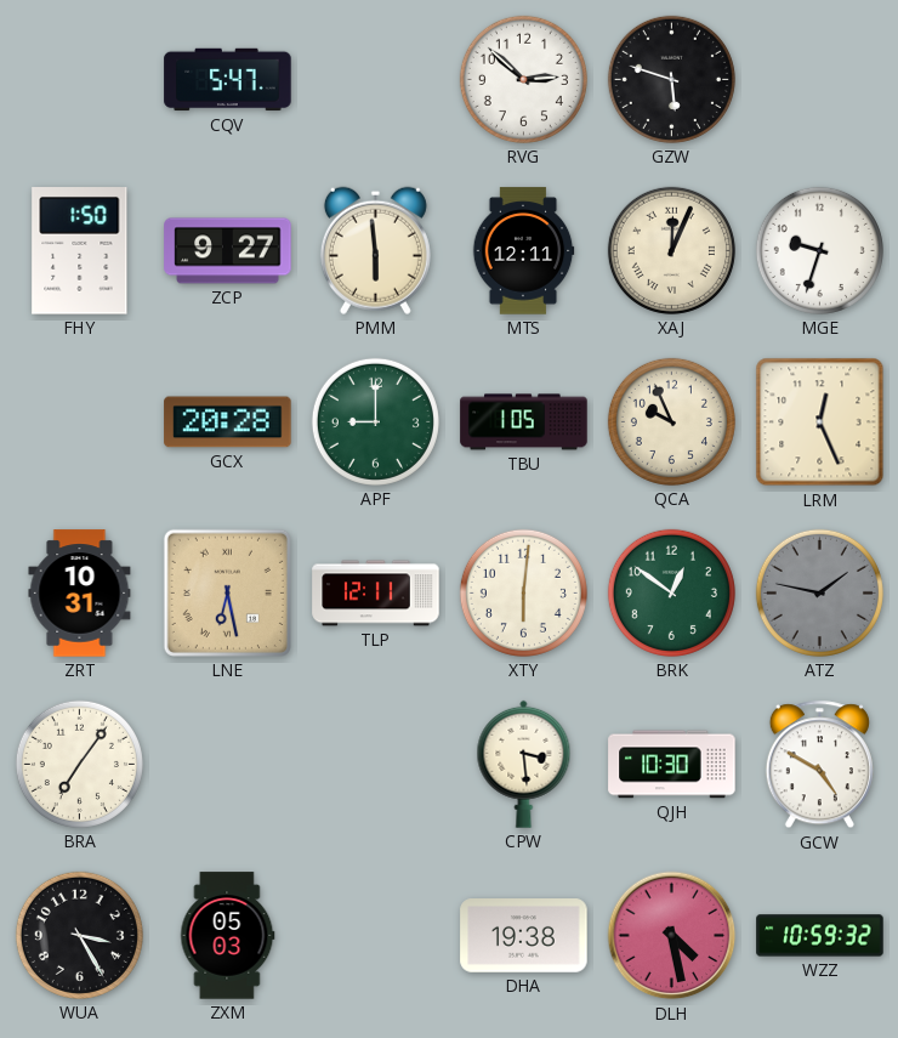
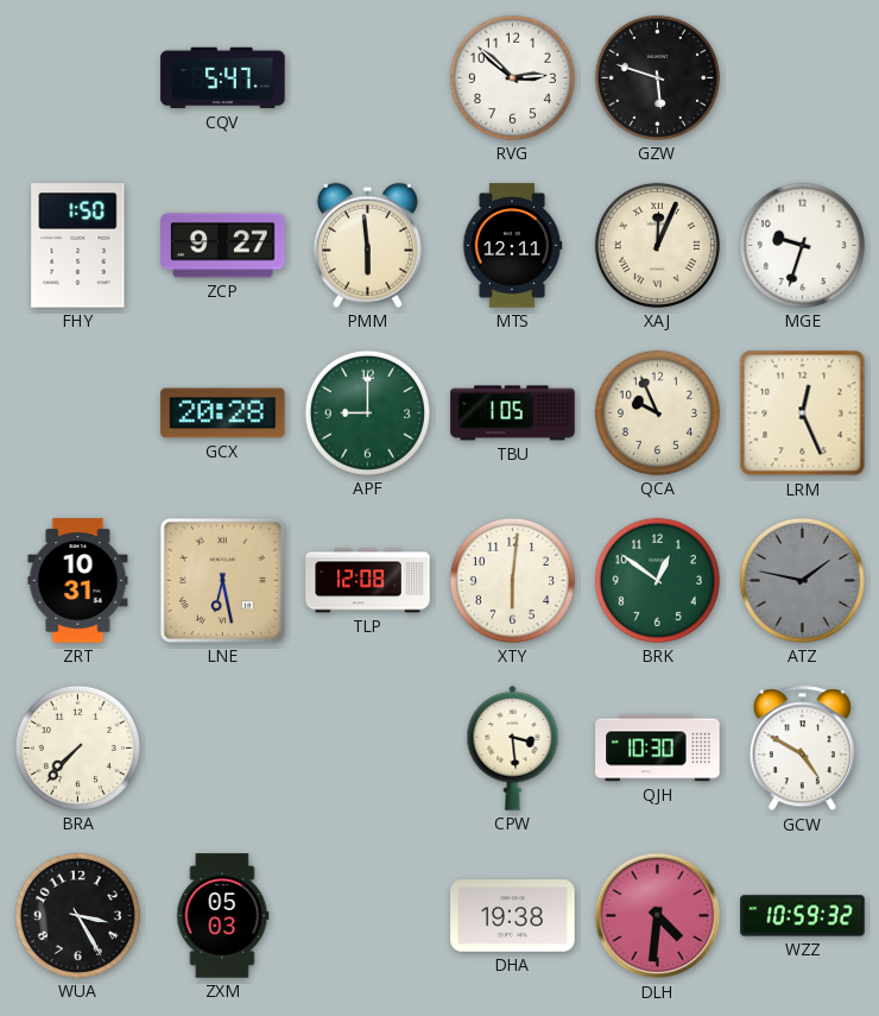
TLP: 12:11 -> 12:08 (368, 581)
BRA: 7:06 -> 7:37 (77, 747)
DLH: 4:28 -> 4:31 (658, 916)
